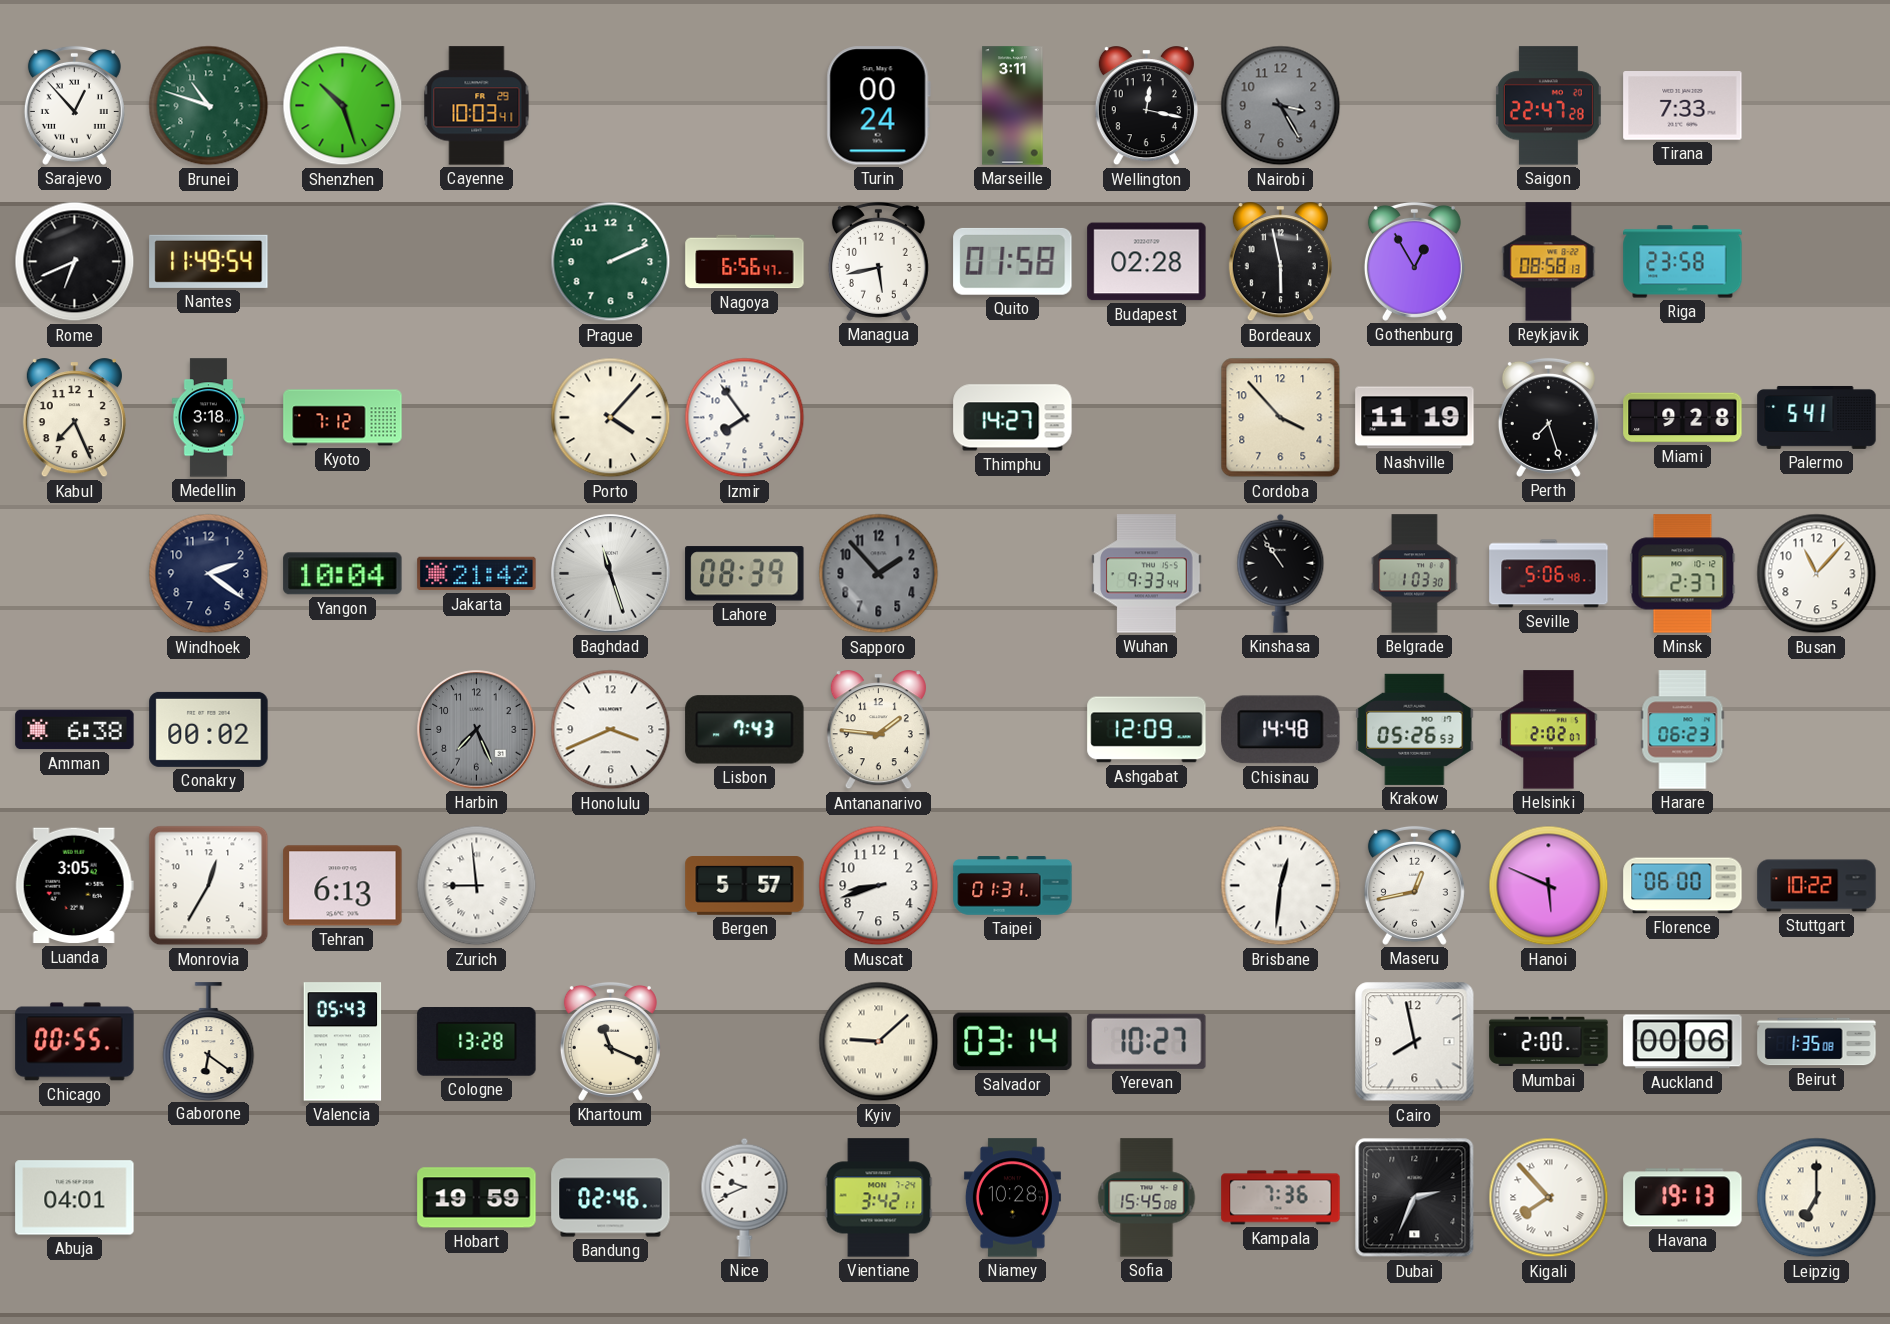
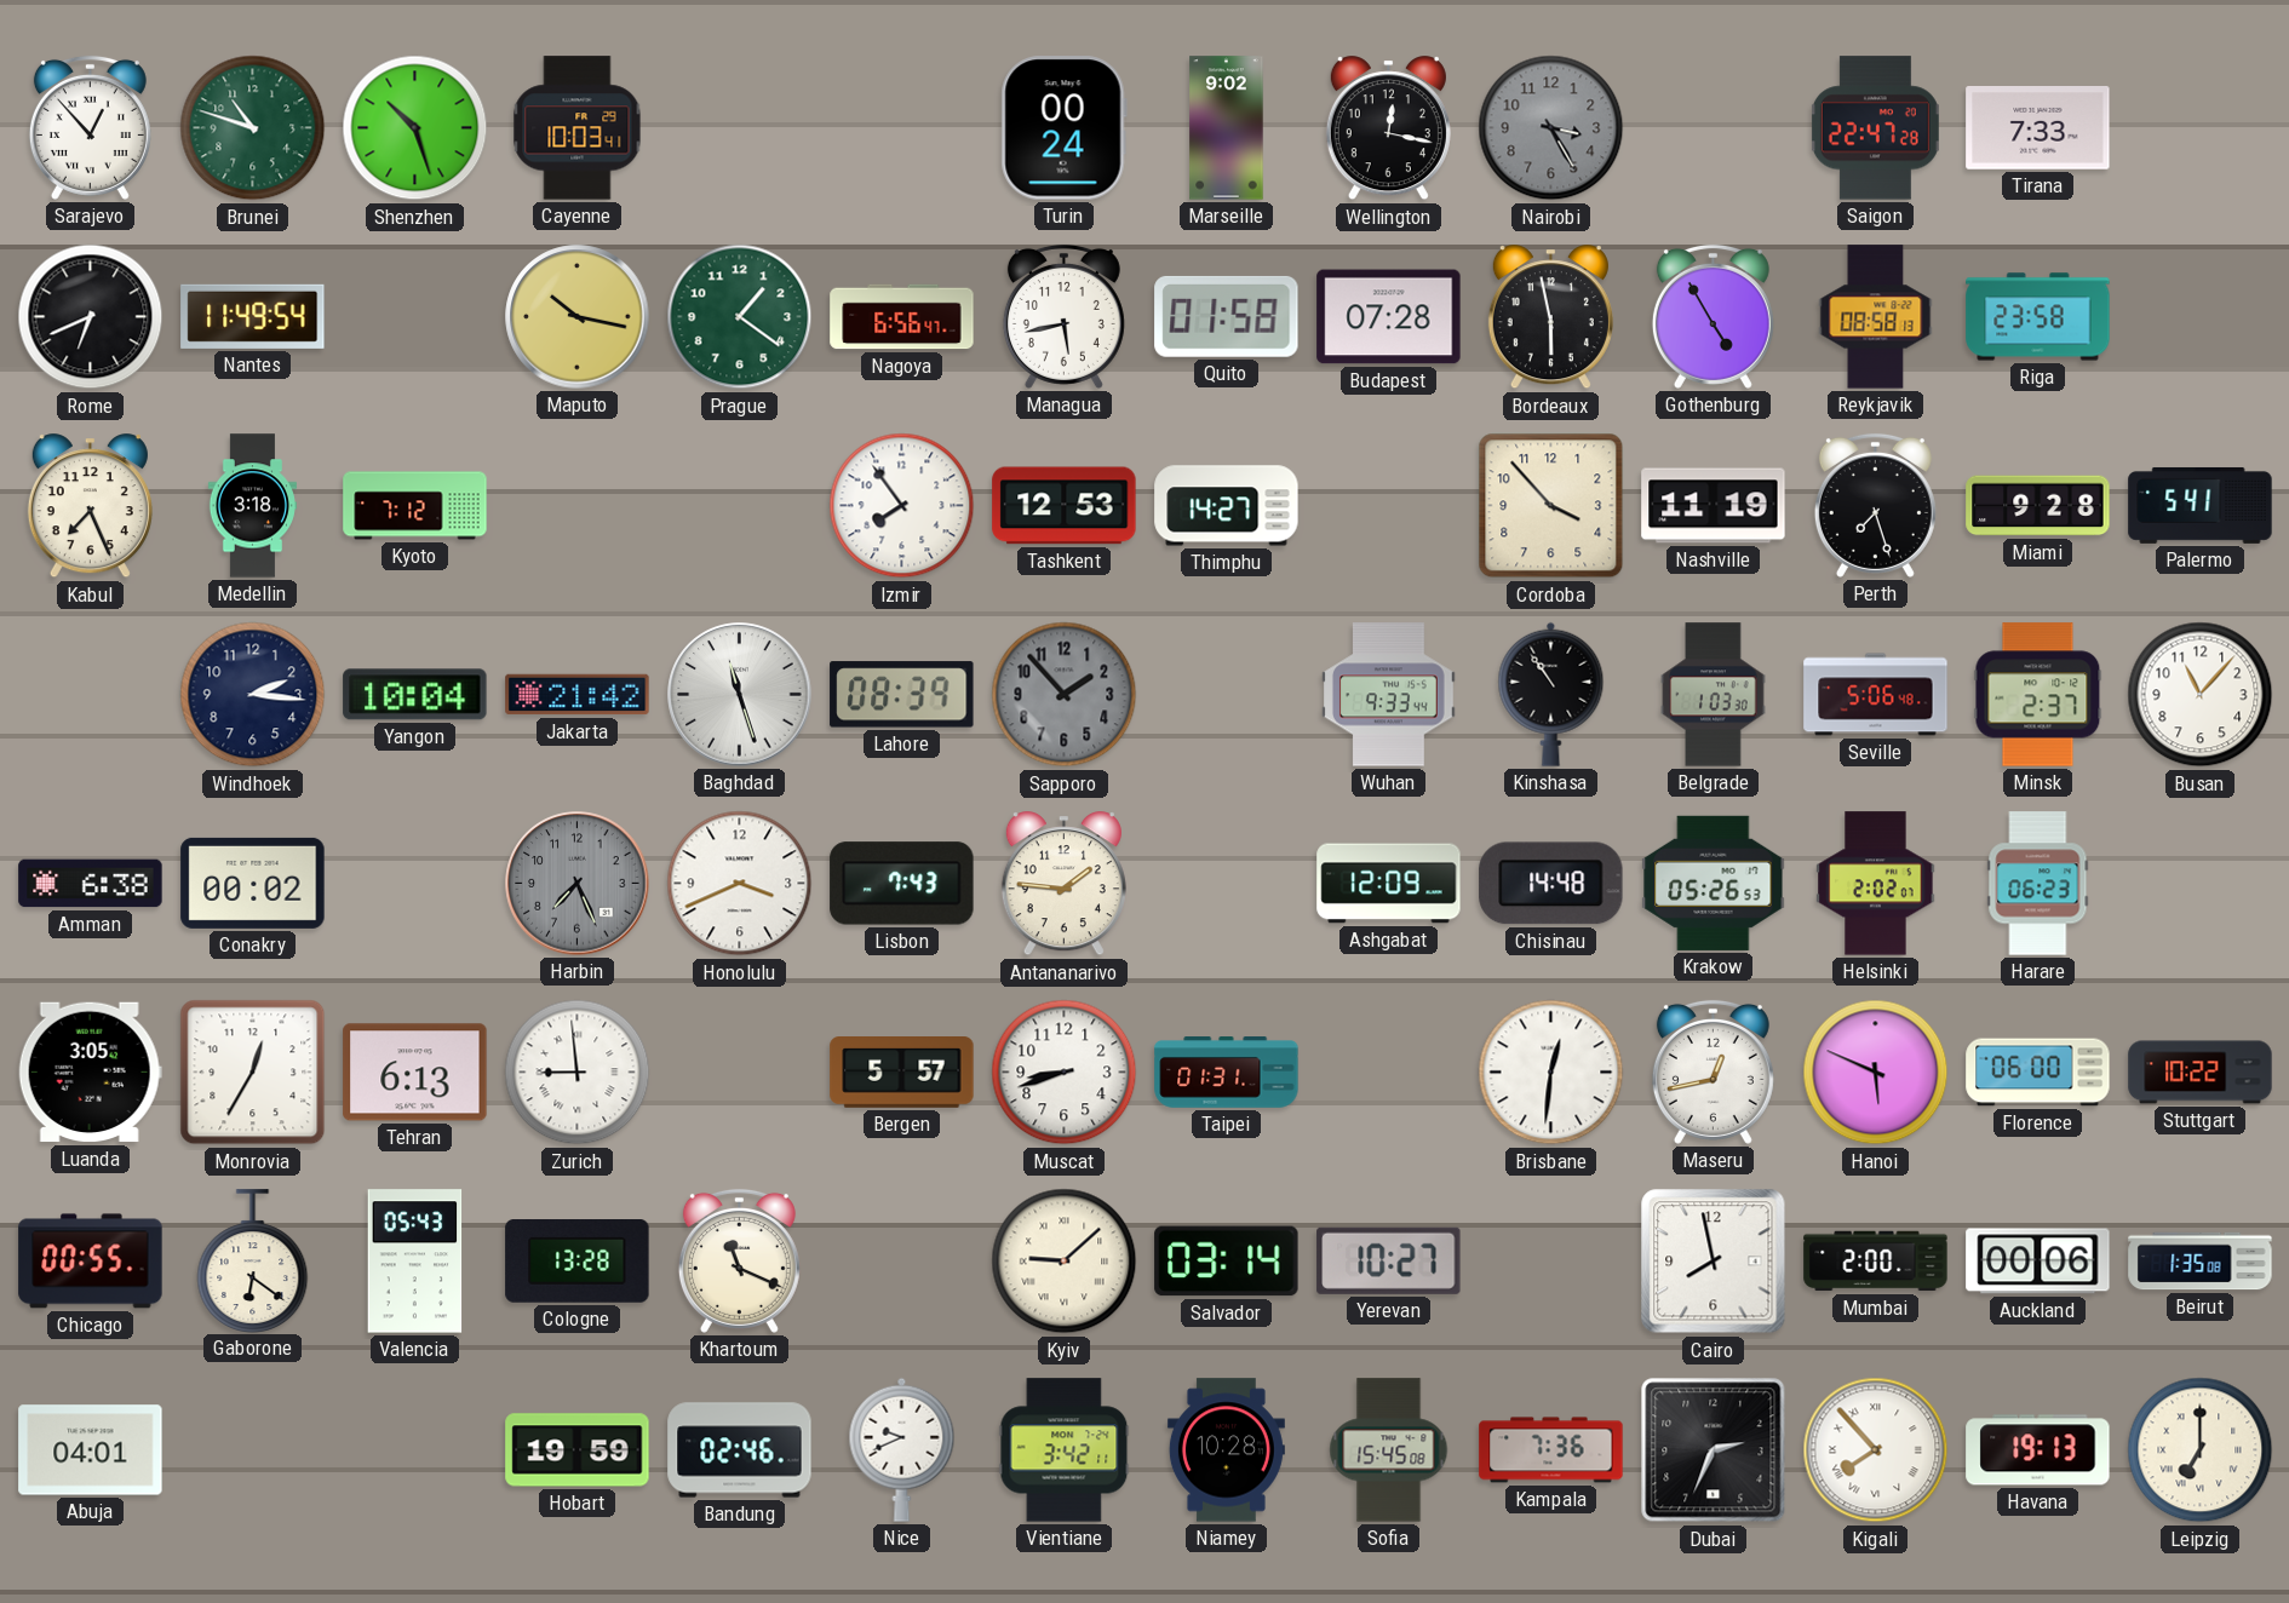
Marseille: 3:11 -> 9:02 (1227, 128)
Maputo: none -> 10:17 (578, 317)
Prague: 2:11 -> 1:21 (740, 317)
Budapest: 02:28 -> 07:28 (1389, 317)
Gothenburg: 12:55 -> 4:55 (1713, 316)
Porto: 4:07 -> none (611, 418)
Tashkent: none -> 12:53 (1065, 506)
Windhoek: 2:21 -> 2:16 (253, 695)
